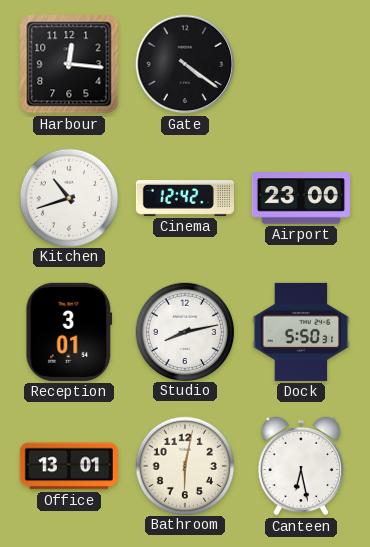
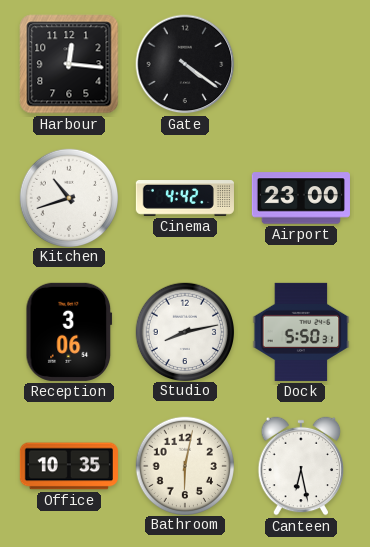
Cinema: 12:42 -> 4:42 (185, 199)
Reception: 3:01 -> 3:06 (69, 332)
Office: 13:01 -> 10:35 (69, 466)
